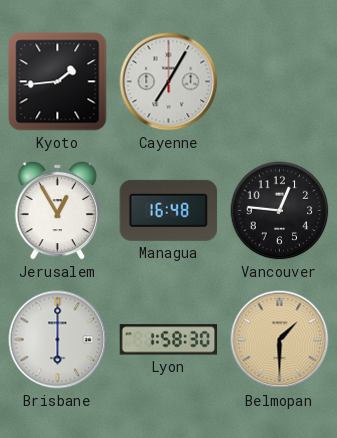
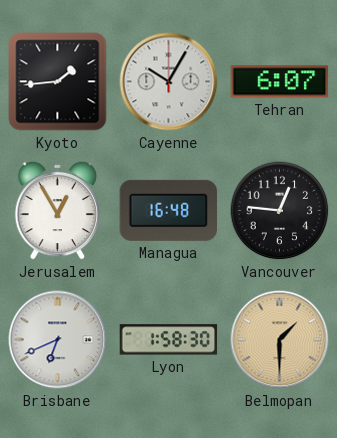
Cayenne: 7:05 -> 10:05 (169, 82)
Tehran: none -> 6:07 (280, 82)
Brisbane: 6:00 -> 6:41 (58, 340)
